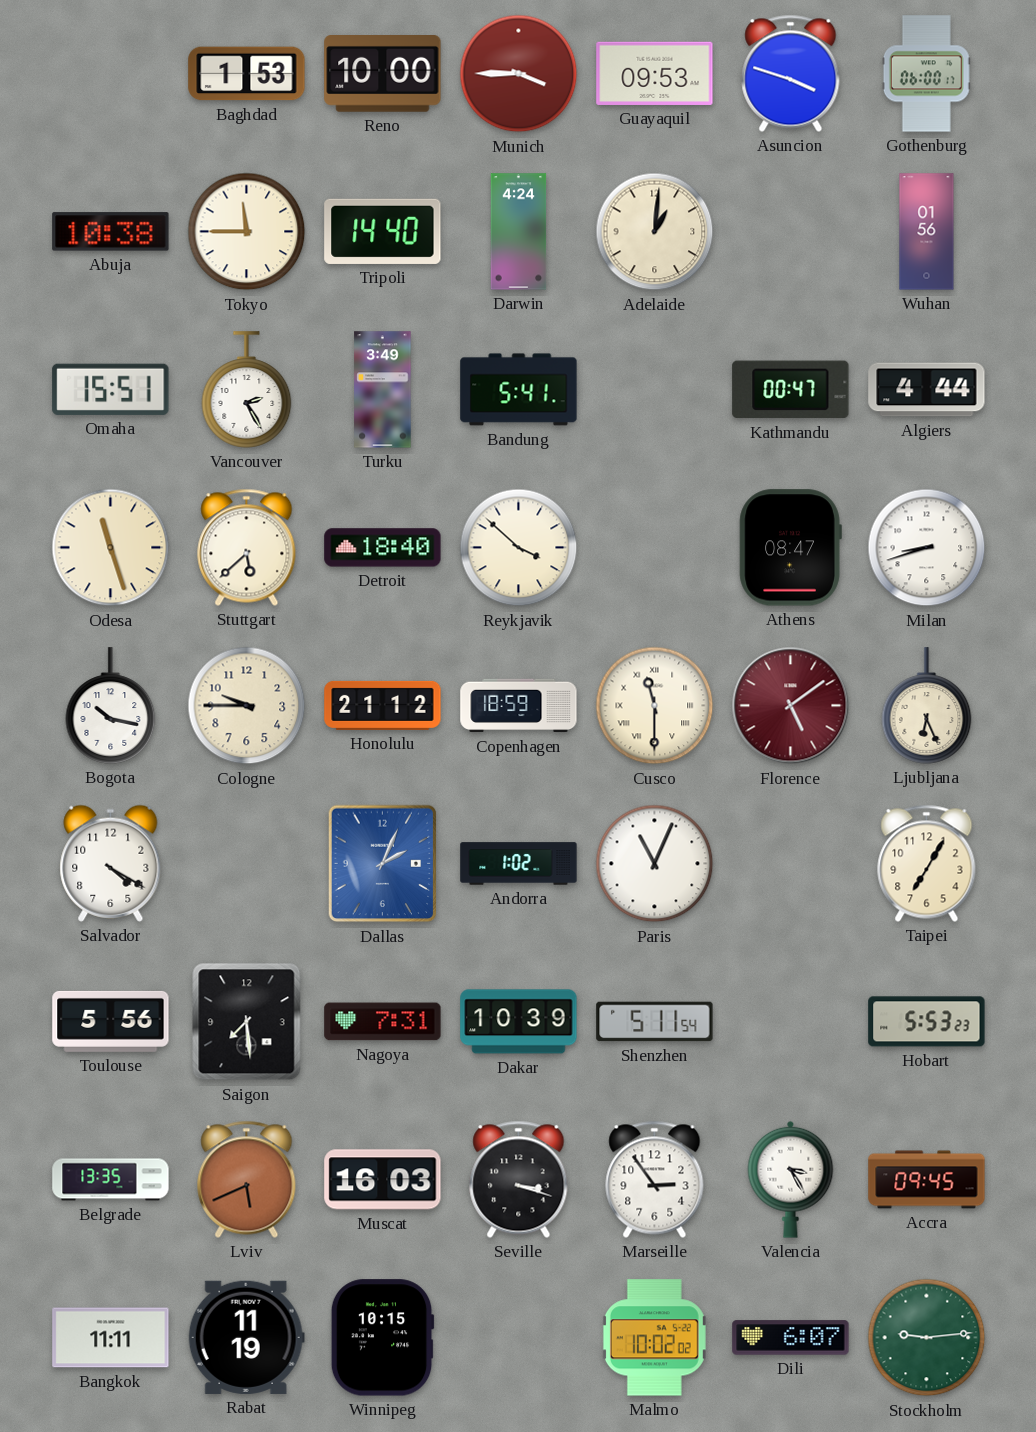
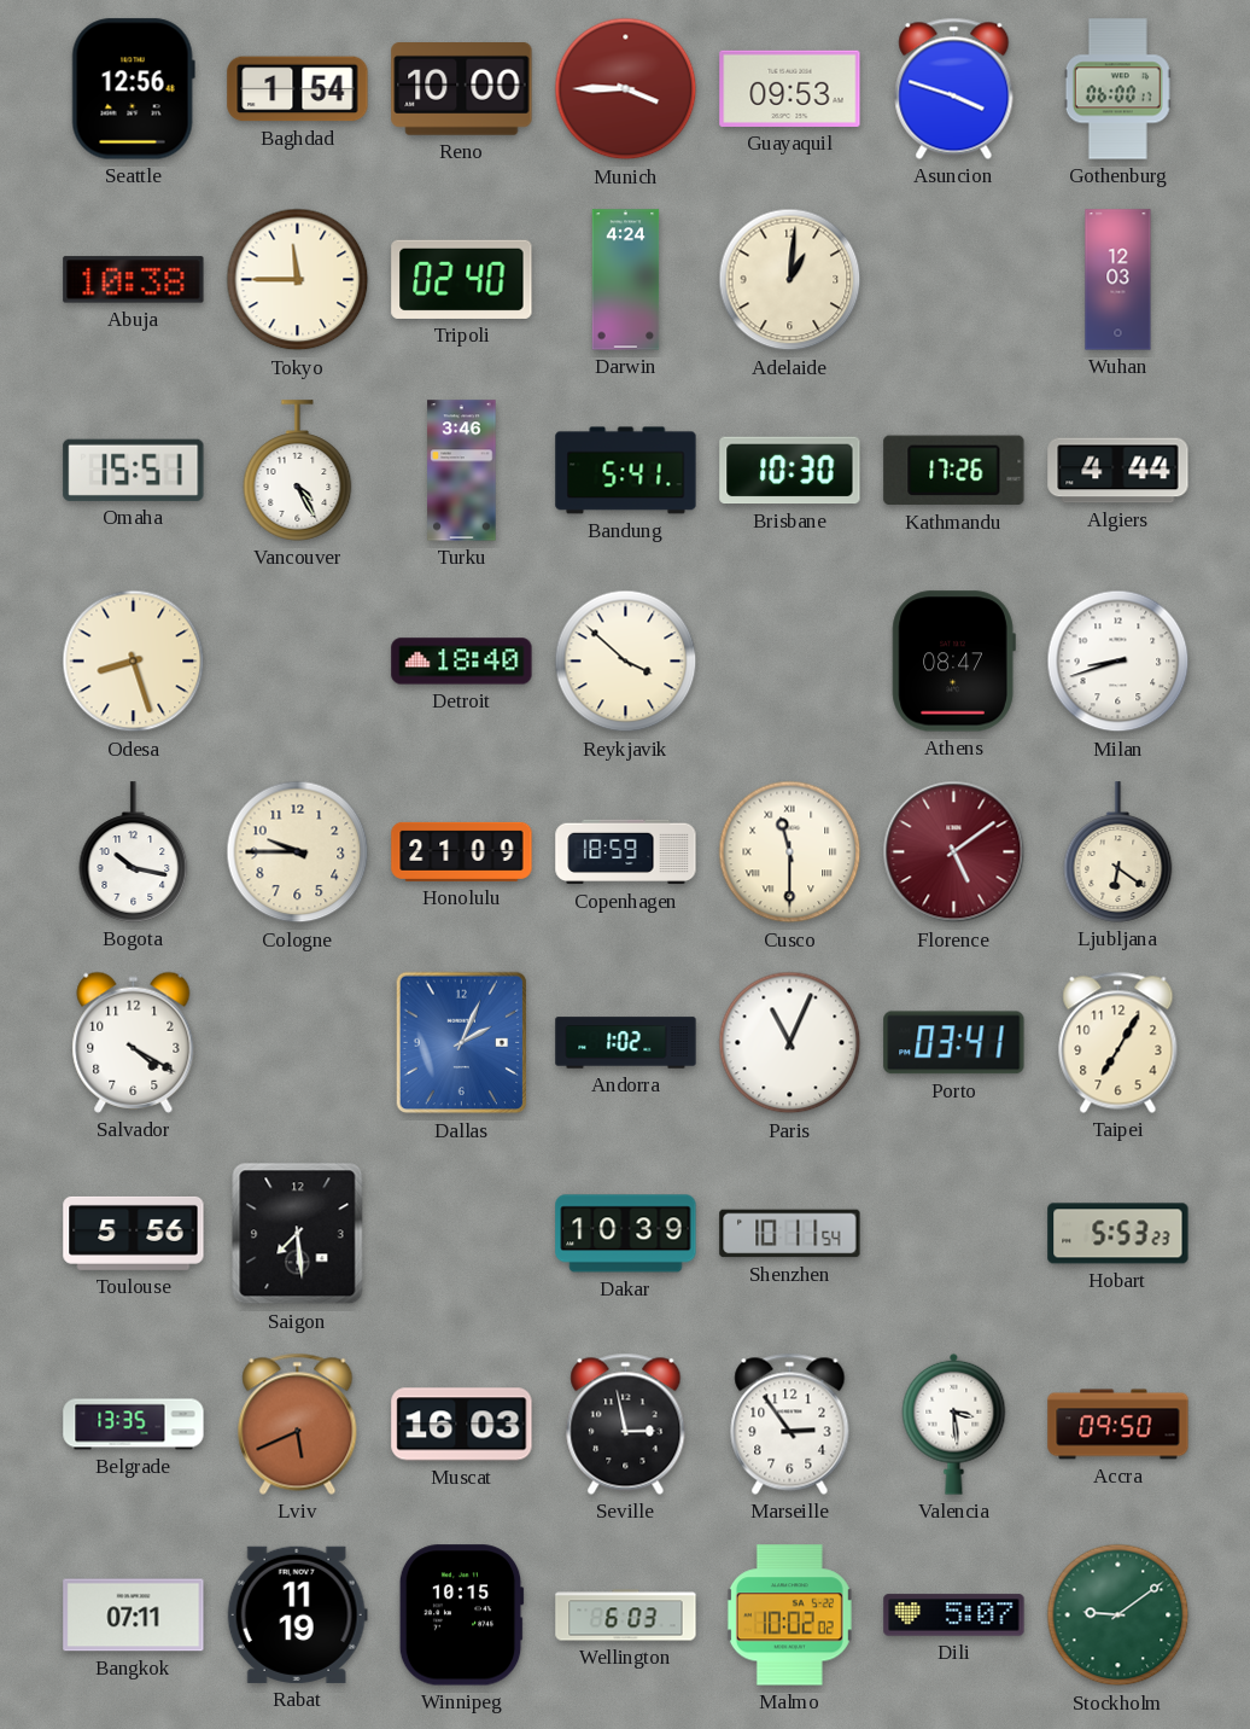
Seattle: none -> 12:56 (133, 89)
Baghdad: 1:53 -> 1:54 (298, 89)
Tripoli: 14:40 -> 02:40 (462, 279)
Wuhan: 01:56 -> 12:03 (1118, 280)
Vancouver: 2:25 -> 4:25 (298, 471)
Turku: 3:49 -> 3:46 (462, 471)
Brisbane: none -> 10:30 (790, 471)
Kathmandu: 00:47 -> 17:26 (954, 471)
Odesa: 11:27 -> 8:27 (134, 662)
Stuttgart: 5:38 -> none (247, 547)
Honolulu: 21:12 -> 21:09 (462, 851)
Ljubljana: 6:26 -> 6:21 (1118, 852)
Porto: none -> 03:41 (954, 1043)
Nagoya: 7:31 -> none (383, 1022)
Shenzhen: 5:11 -> 10:11 (790, 1234)
Seville: 3:18 -> 2:58 (626, 1424)
Valencia: 3:25 -> 3:29 (954, 1424)
Accra: 09:45 -> 09:50 (1118, 1425)
Bangkok: 11:11 -> 07:11 (134, 1616)
Wellington: none -> 6:03 (626, 1616)
Dili: 6:07 -> 5:07 (954, 1616)
Stockholm: 9:14 -> 9:09 (1118, 1616)
